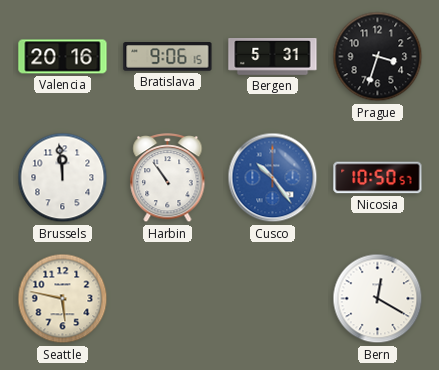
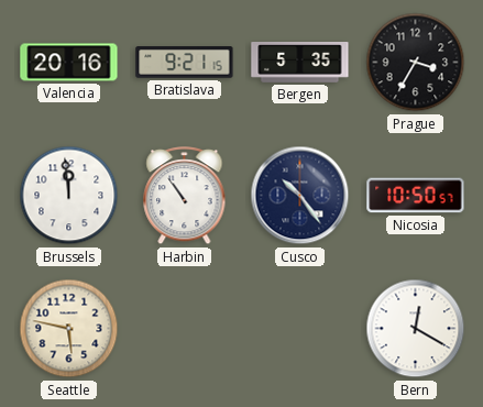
Bratislava: 9:06 -> 9:21 (185, 63)
Bergen: 5:31 -> 5:35 (300, 63)
Prague: 3:33 -> 3:35 (416, 63)
Cusco dial: blue -> navy (300, 196)
